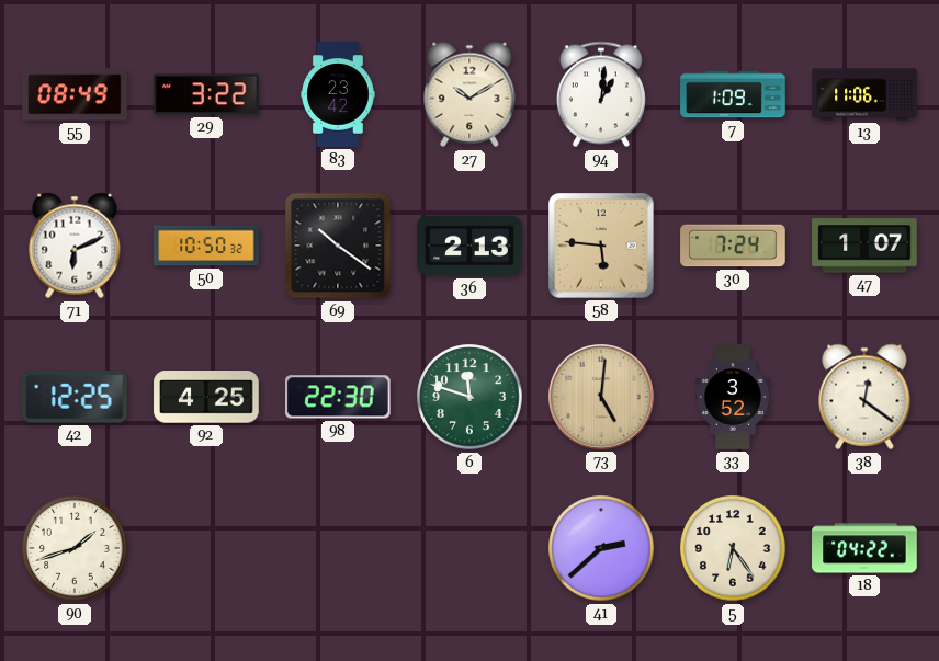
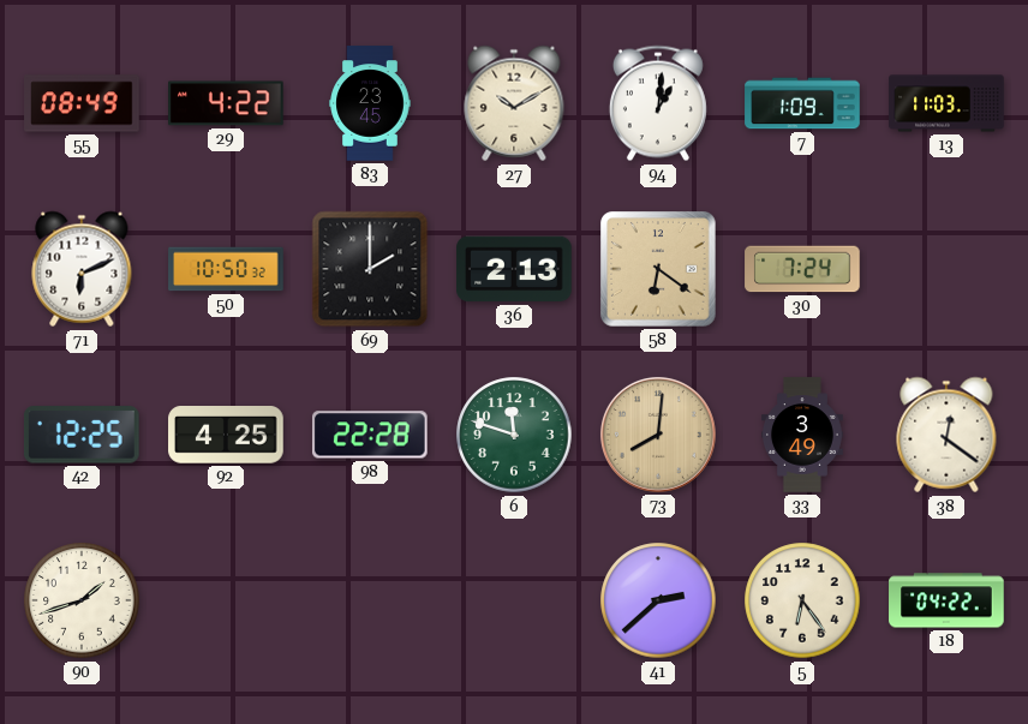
29: 3:22 -> 4:22 (226, 103)
83: 23:42 -> 23:45 (370, 103)
13: 11:06 -> 11:03 (946, 103)
69: 10:21 -> 2:00 (370, 269)
58: 5:46 -> 6:21 (659, 270)
47: 1:07 -> none (864, 246)
98: 22:30 -> 22:28 (370, 435)
73: 5:01 -> 8:01 (658, 435)
33: 3:52 -> 3:49 (802, 435)
